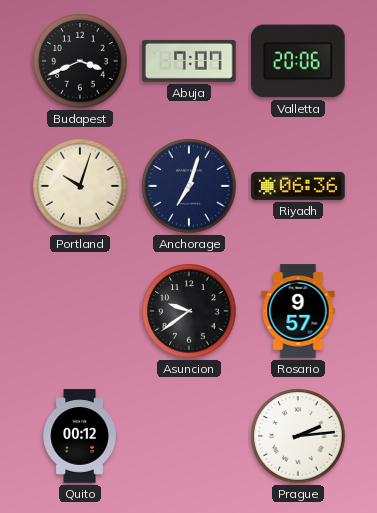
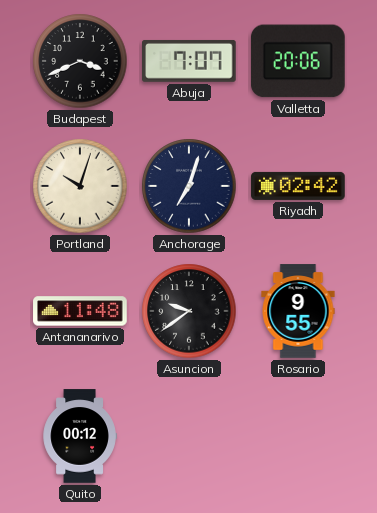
Riyadh: 06:36 -> 02:42 (298, 186)
Antananarivo: none -> 11:48 (80, 311)
Rosario: 9:57 -> 9:55 (298, 311)
Prague: 2:14 -> none (298, 436)
